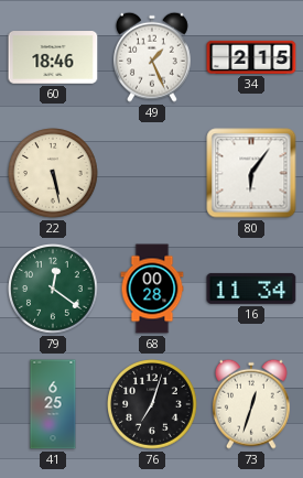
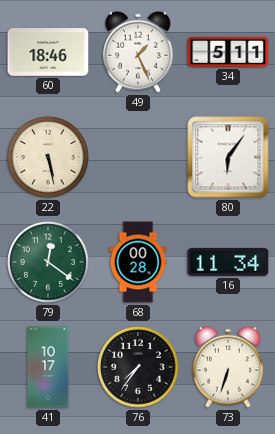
34: 2:15 -> 5:11 (228, 52)
41: 6:25 -> 10:17 (48, 367)
76: 7:03 -> 7:36 (139, 368)
73: 12:33 -> 6:33 (228, 367)
